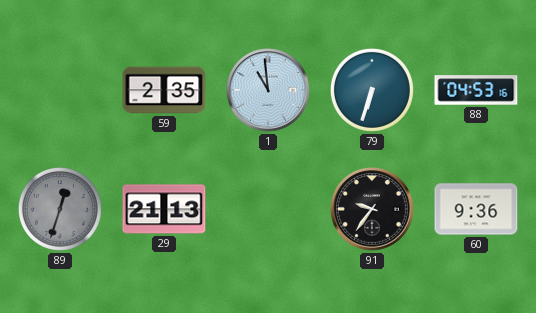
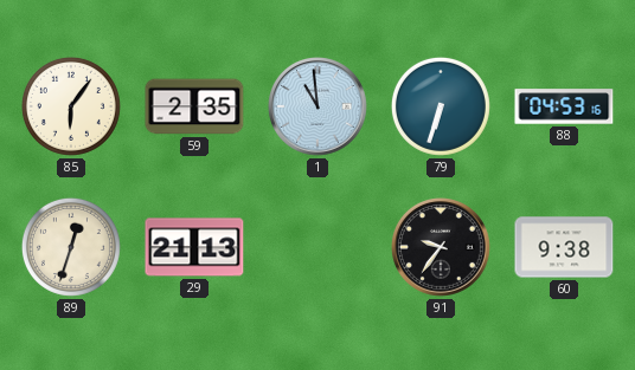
85: none -> 6:06 (71, 106)
89 dial: grey -> cream (71, 247)
60: 9:36 -> 9:38 (564, 247)
